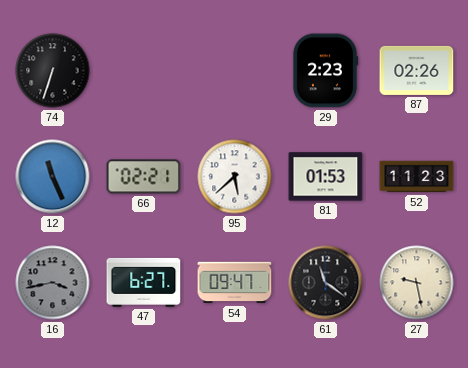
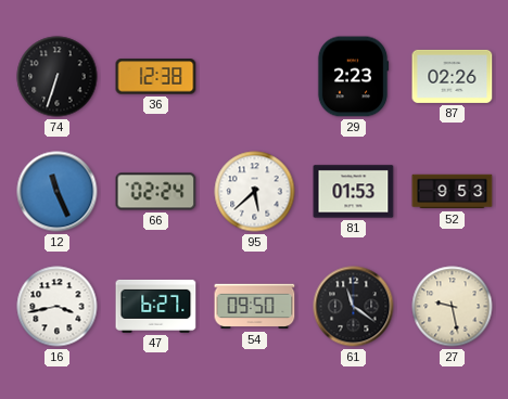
36: none -> 12:38 (156, 77)
66: 02:21 -> 02:24 (156, 192)
52: 11:23 -> 9:53 (453, 192)
16 dial: grey -> white (58, 307)
54: 09:47 -> 09:50 (255, 307)
